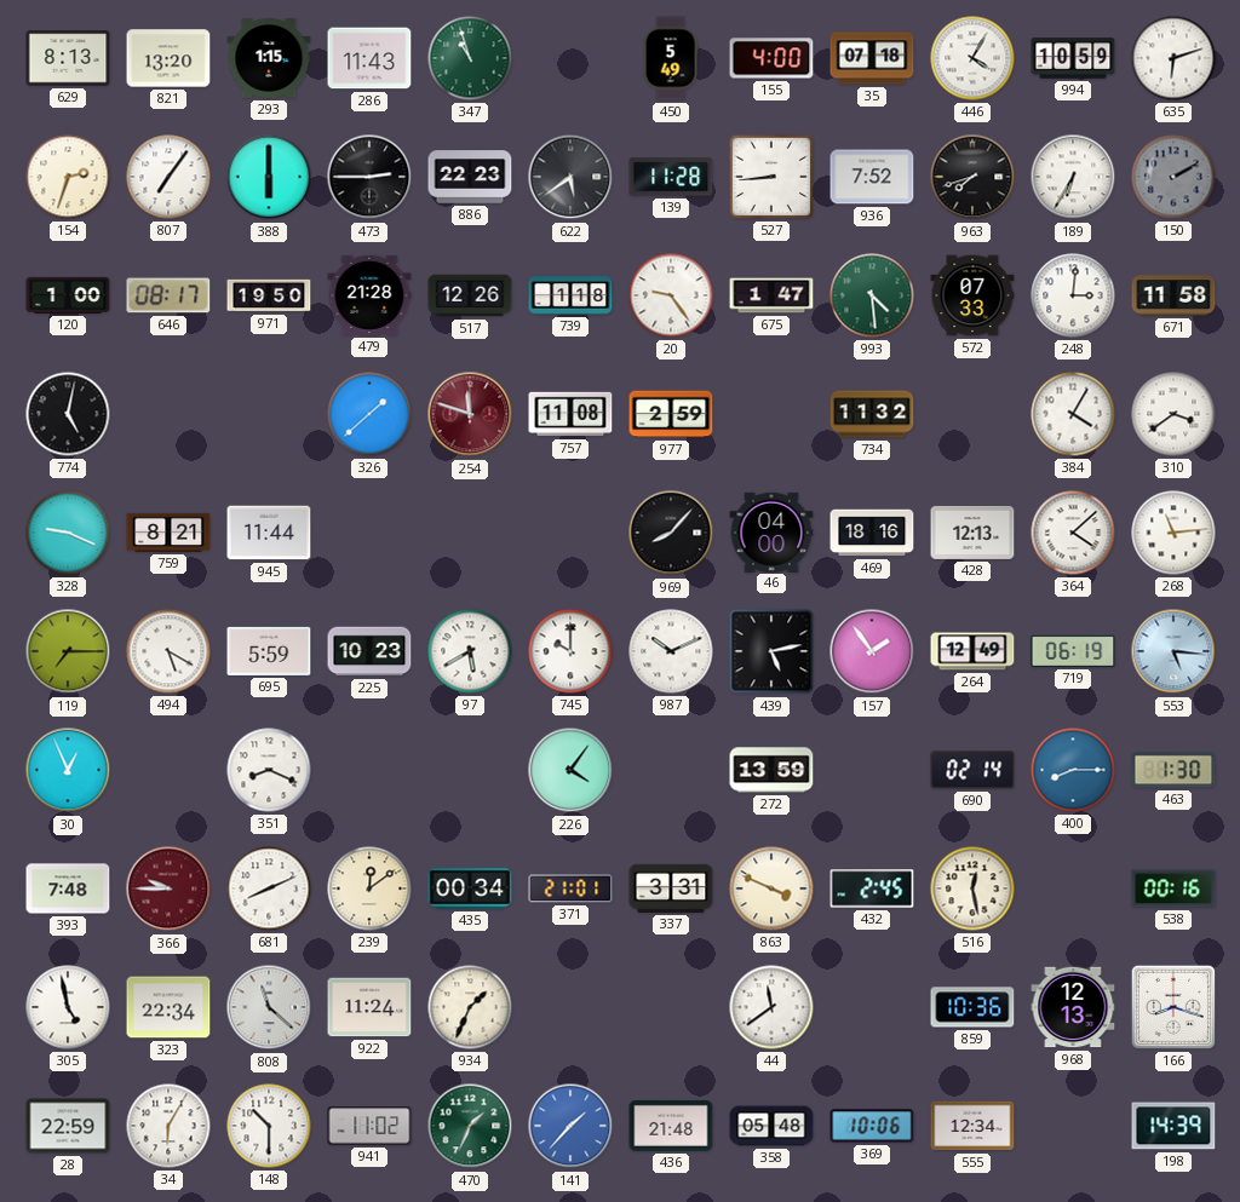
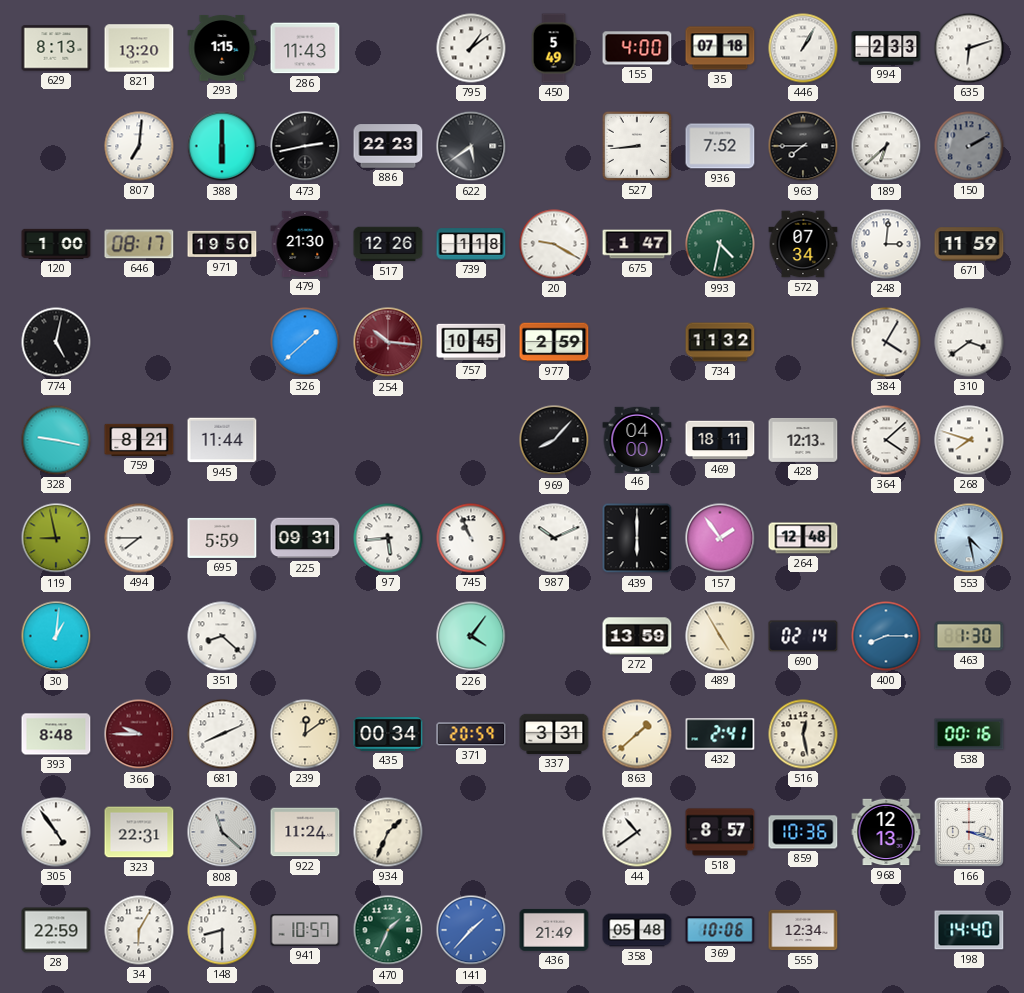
347: 10:57 -> none (470, 58)
795: none -> 1:09 (471, 48)
446: 4:05 -> 1:05 (803, 48)
994: 10:59 -> 2:33 (886, 48)
154: 2:33 -> none (68, 177)
807: 7:06 -> 7:01 (139, 146)
473: 2:45 -> 2:43 (305, 146)
139: 11:28 -> none (671, 177)
963: 7:42 -> 7:45 (803, 146)
189: 6:35 -> 6:38 (886, 146)
479: 21:28 -> 21:30 (305, 244)
20: 9:24 -> 9:20 (554, 244)
993: 4:29 -> 4:32 (720, 244)
572: 07:33 -> 07:34 (803, 244)
671: 11:58 -> 11:59 (969, 244)
254: 11:48 -> 10:16 (388, 342)
757: 11:08 -> 10:45 (471, 342)
328: 9:19 -> 9:17 (56, 440)
469: 18:16 -> 18:11 (720, 440)
268: 11:14 -> 7:48 (969, 440)
119: 7:15 -> 8:58 (56, 538)
494: 5:20 -> 7:45 (139, 538)
225: 10:23 -> 09:31 (305, 538)
97: 5:40 -> 5:44 (388, 538)
745: 10:00 -> 10:56 (471, 538)
439: 5:13 -> 6:00 (637, 538)
264: 12:49 -> 12:48 (803, 538)
719: 06:19 -> none (1073, 651)
553: 5:16 -> 4:28 (969, 538)
30: 12:56 -> 1:01 (56, 636)
351: 8:19 -> 8:22 (222, 636)
489: none -> 4:55 (720, 636)
393: 7:48 -> 8:48 (56, 734)
371: 21:01 -> 20:59 (471, 734)
863: 3:49 -> 1:38 (637, 734)
432: 2:45 -> 2:41 (720, 734)
305: 4:58 -> 4:54 (56, 832)
323: 22:34 -> 22:31 (139, 832)
44: 11:39 -> 10:39 (637, 832)
518: none -> 8:57 (720, 832)
166: 8:18 -> 3:18 (969, 832)
148: 10:30 -> 8:30 (222, 930)
941: 11:02 -> 10:57 (305, 930)
436: 21:48 -> 21:49 (554, 930)
198: 14:39 -> 14:40 (969, 930)
